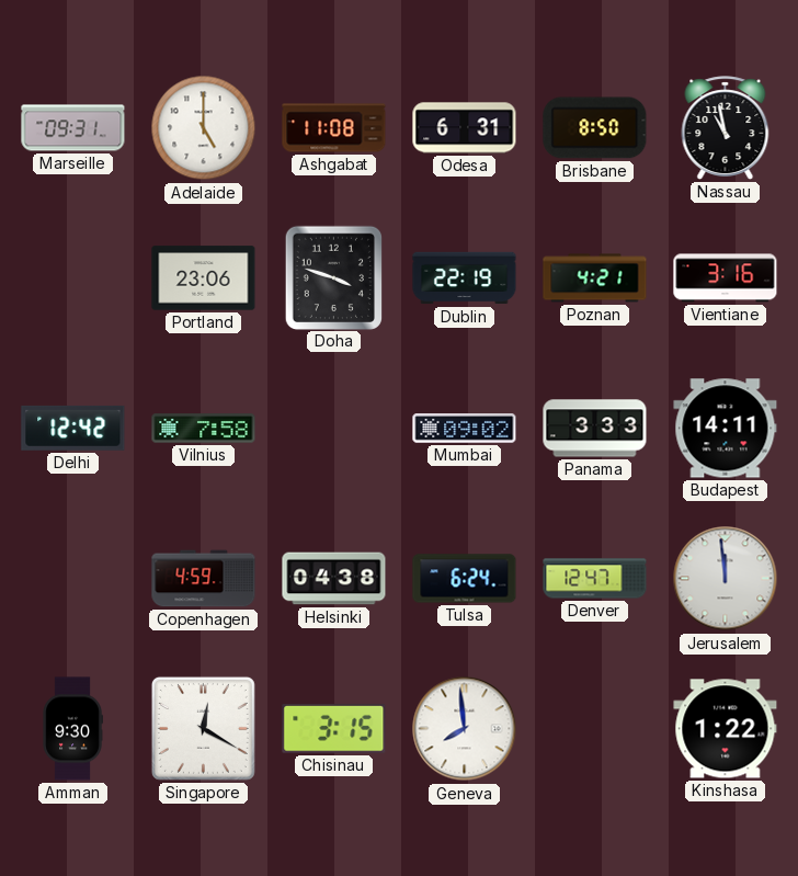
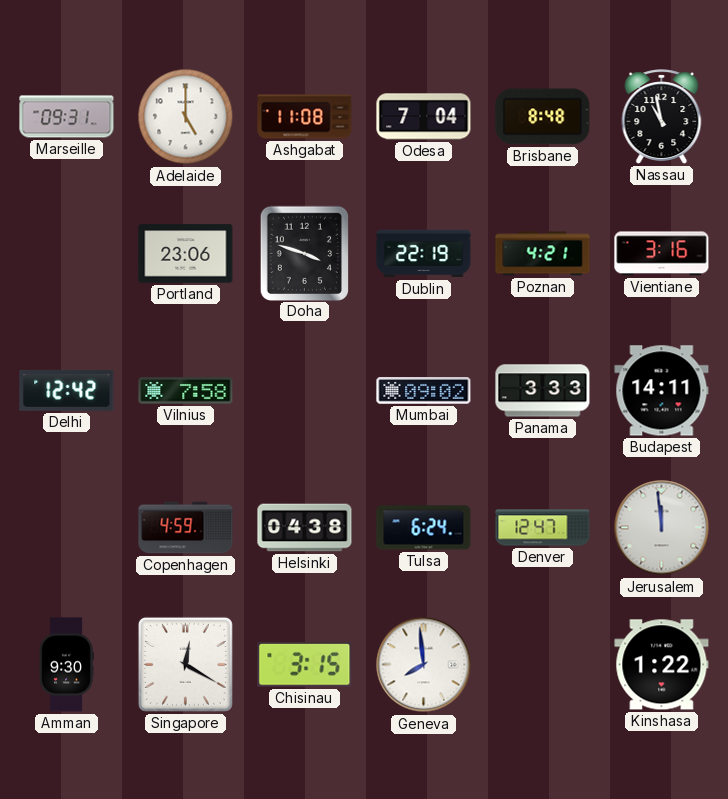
Odesa: 6:31 -> 7:04 (424, 117)
Brisbane: 8:50 -> 8:48 (543, 117)
